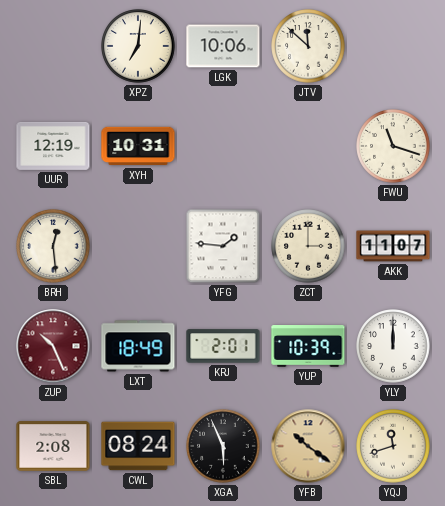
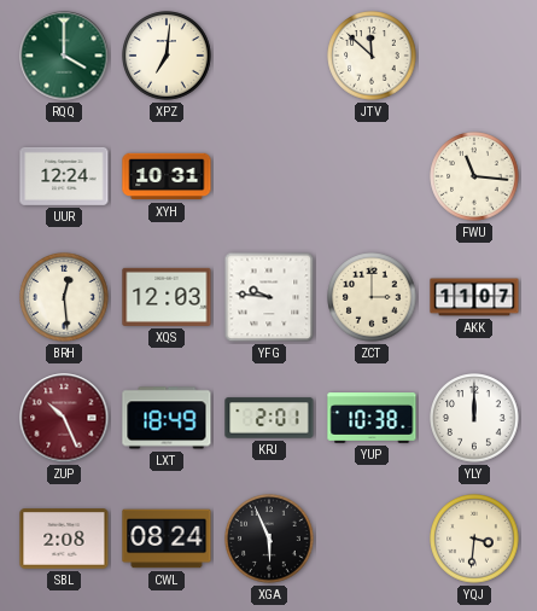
RQQ: none -> 4:00 (64, 56)
LGK: 10:06 -> none (223, 46)
UUR: 12:19 -> 12:24 (64, 176)
FWU: 11:18 -> 11:16 (474, 176)
XQS: none -> 12:03 (167, 297)
YFG: 1:46 -> 9:46 (269, 297)
YUP: 10:39 -> 10:38 (372, 419)
YFB: 10:21 -> none (308, 446)
YQJ: 11:42 -> 3:31 (474, 539)
